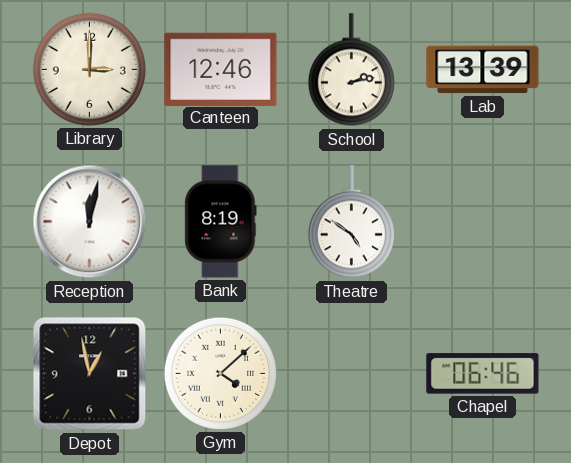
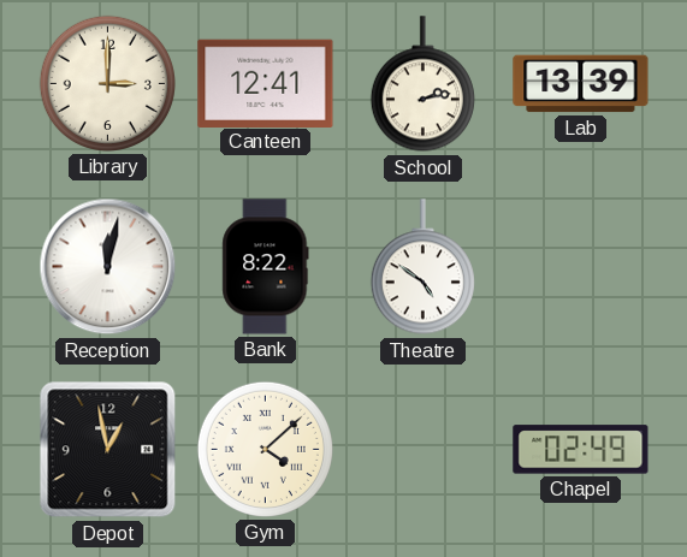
Canteen: 12:46 -> 12:41 (266, 83)
Bank: 8:19 -> 8:22 (266, 267)
Chapel: 06:46 -> 02:49 (581, 450)
